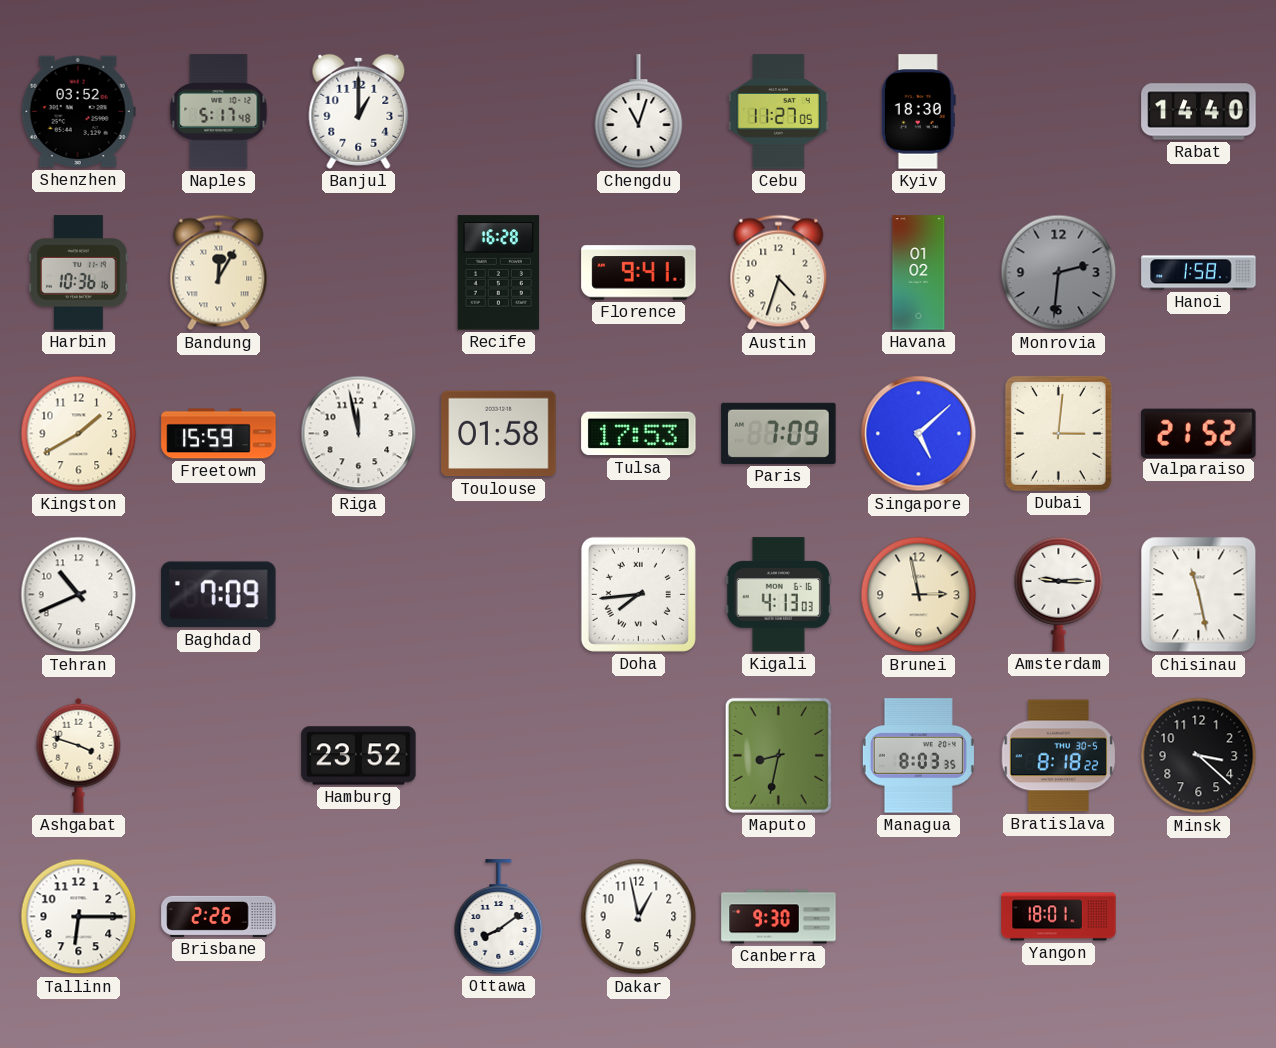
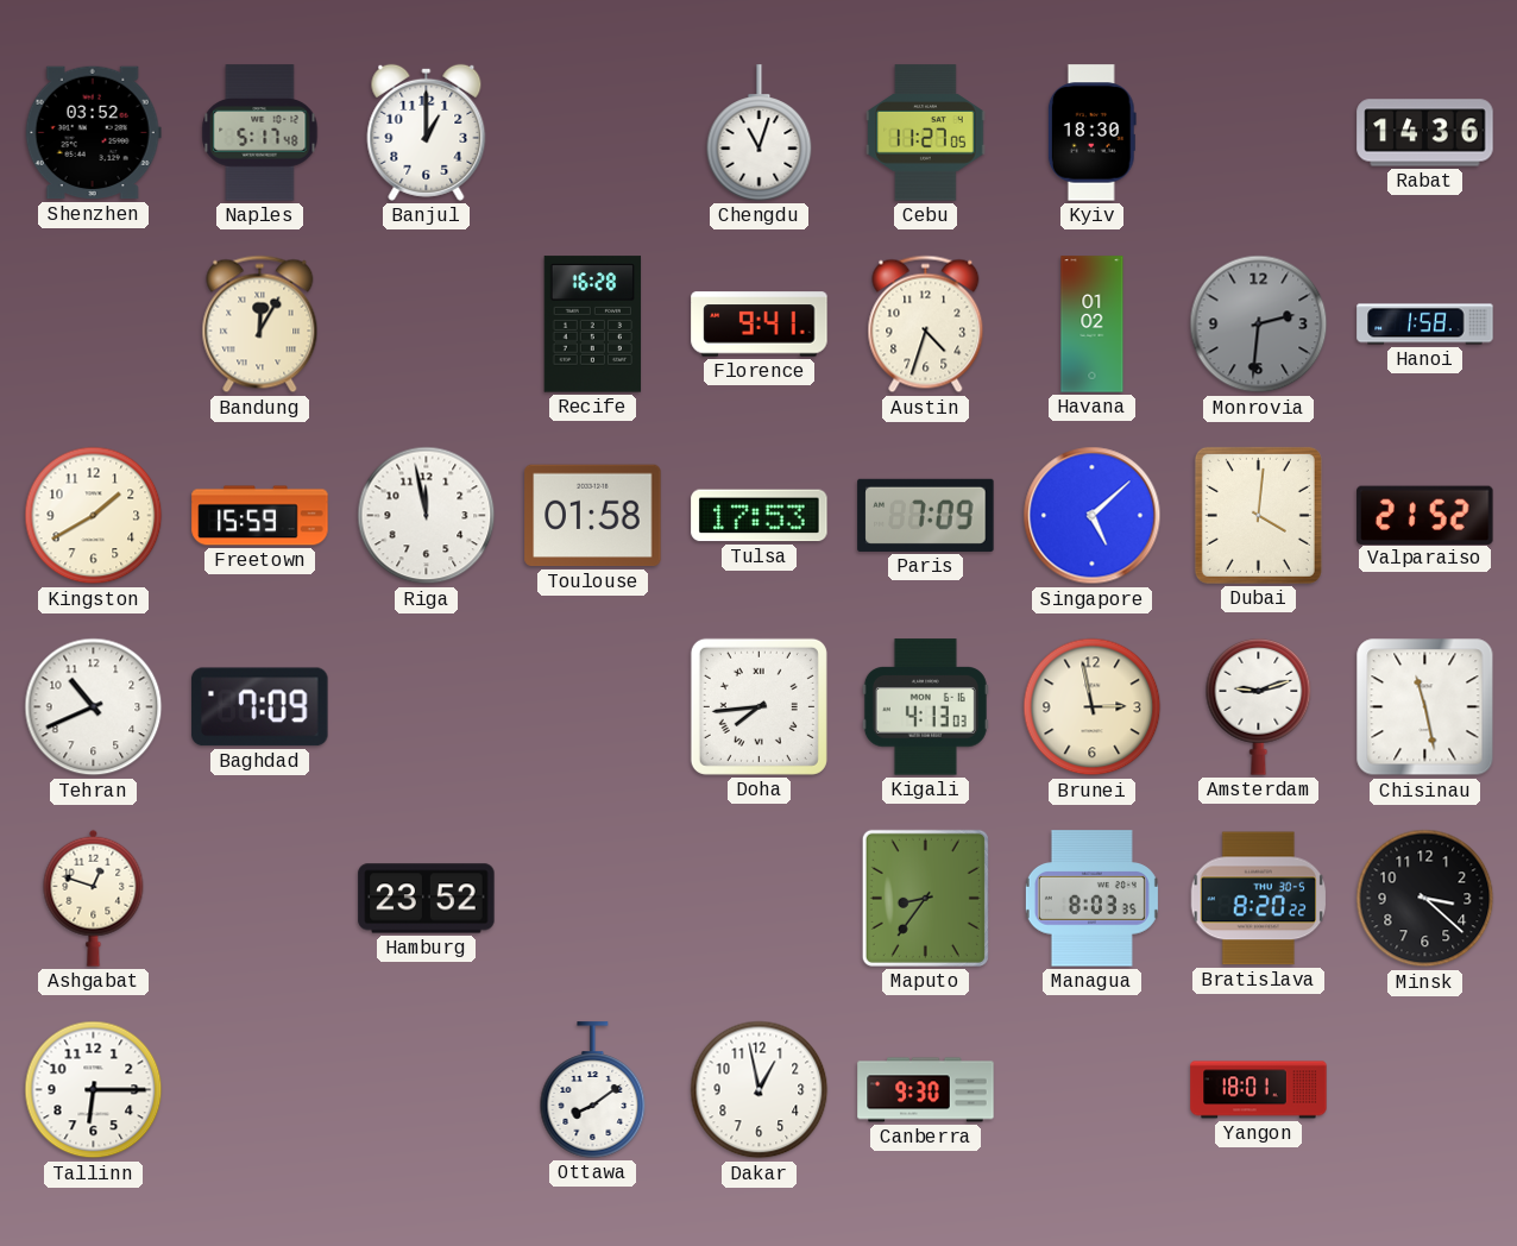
Rabat: 14:40 -> 14:36 (1425, 133)
Harbin: 10:36 -> none (79, 273)
Dubai: 3:01 -> 4:01 (1258, 515)
Amsterdam: 9:15 -> 9:12 (1259, 706)
Ashgabat: 3:48 -> 12:48 (94, 898)
Maputo: 8:32 -> 8:36 (925, 898)
Bratislava: 8:18 -> 8:20 (1259, 899)
Brisbane: 2:26 -> none (219, 916)
